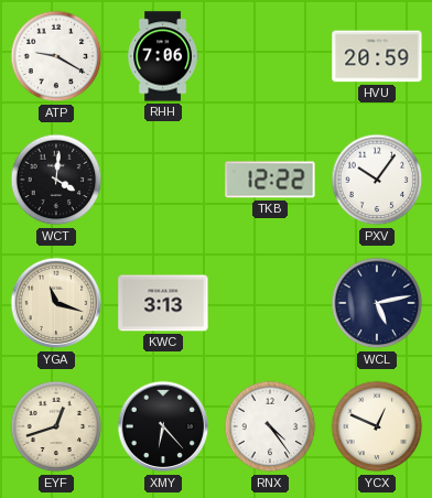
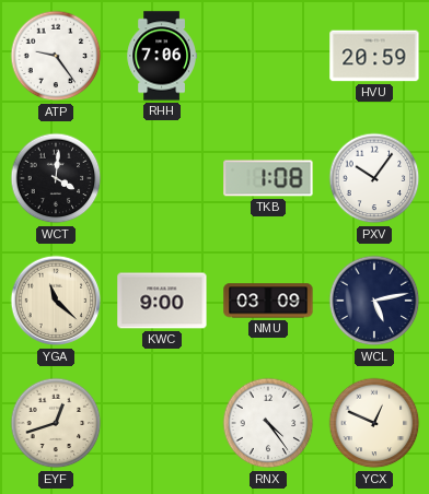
ATP: 9:20 -> 9:24 (56, 56)
TKB: 12:22 -> 1:08 (268, 178)
YGA: 11:18 -> 11:22 (56, 301)
KWC: 3:13 -> 9:00 (162, 301)
NMU: none -> 03:09 (268, 301)
XMY: 6:23 -> none (163, 426)
